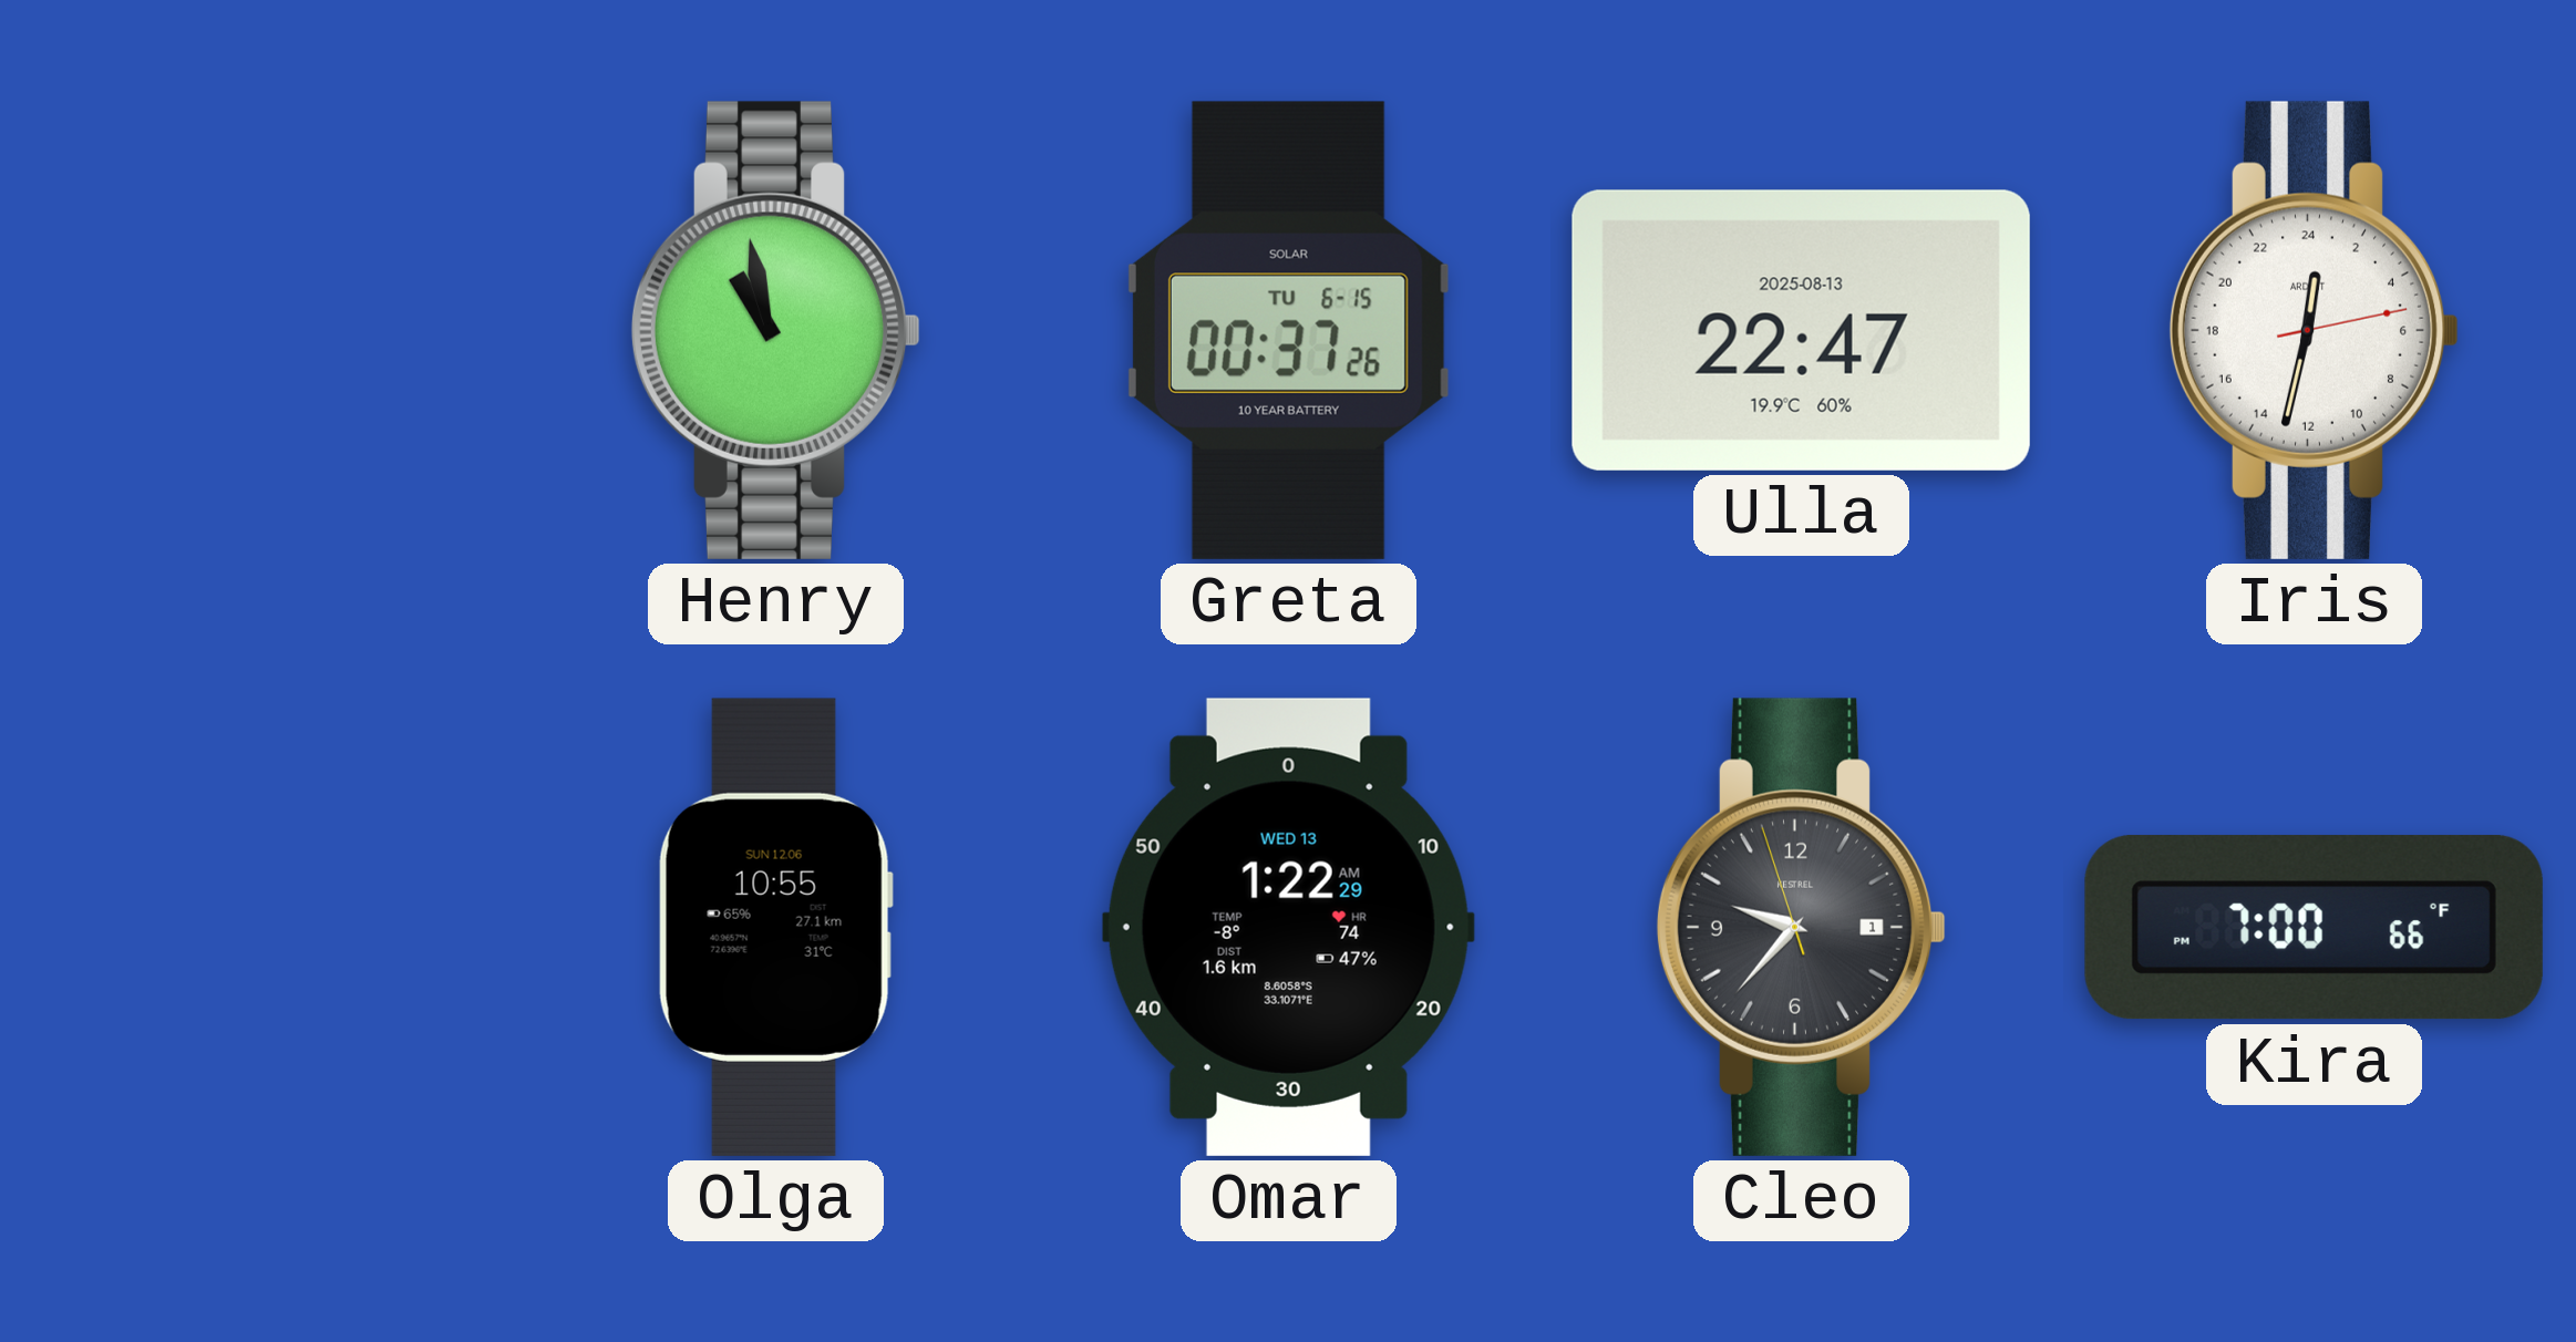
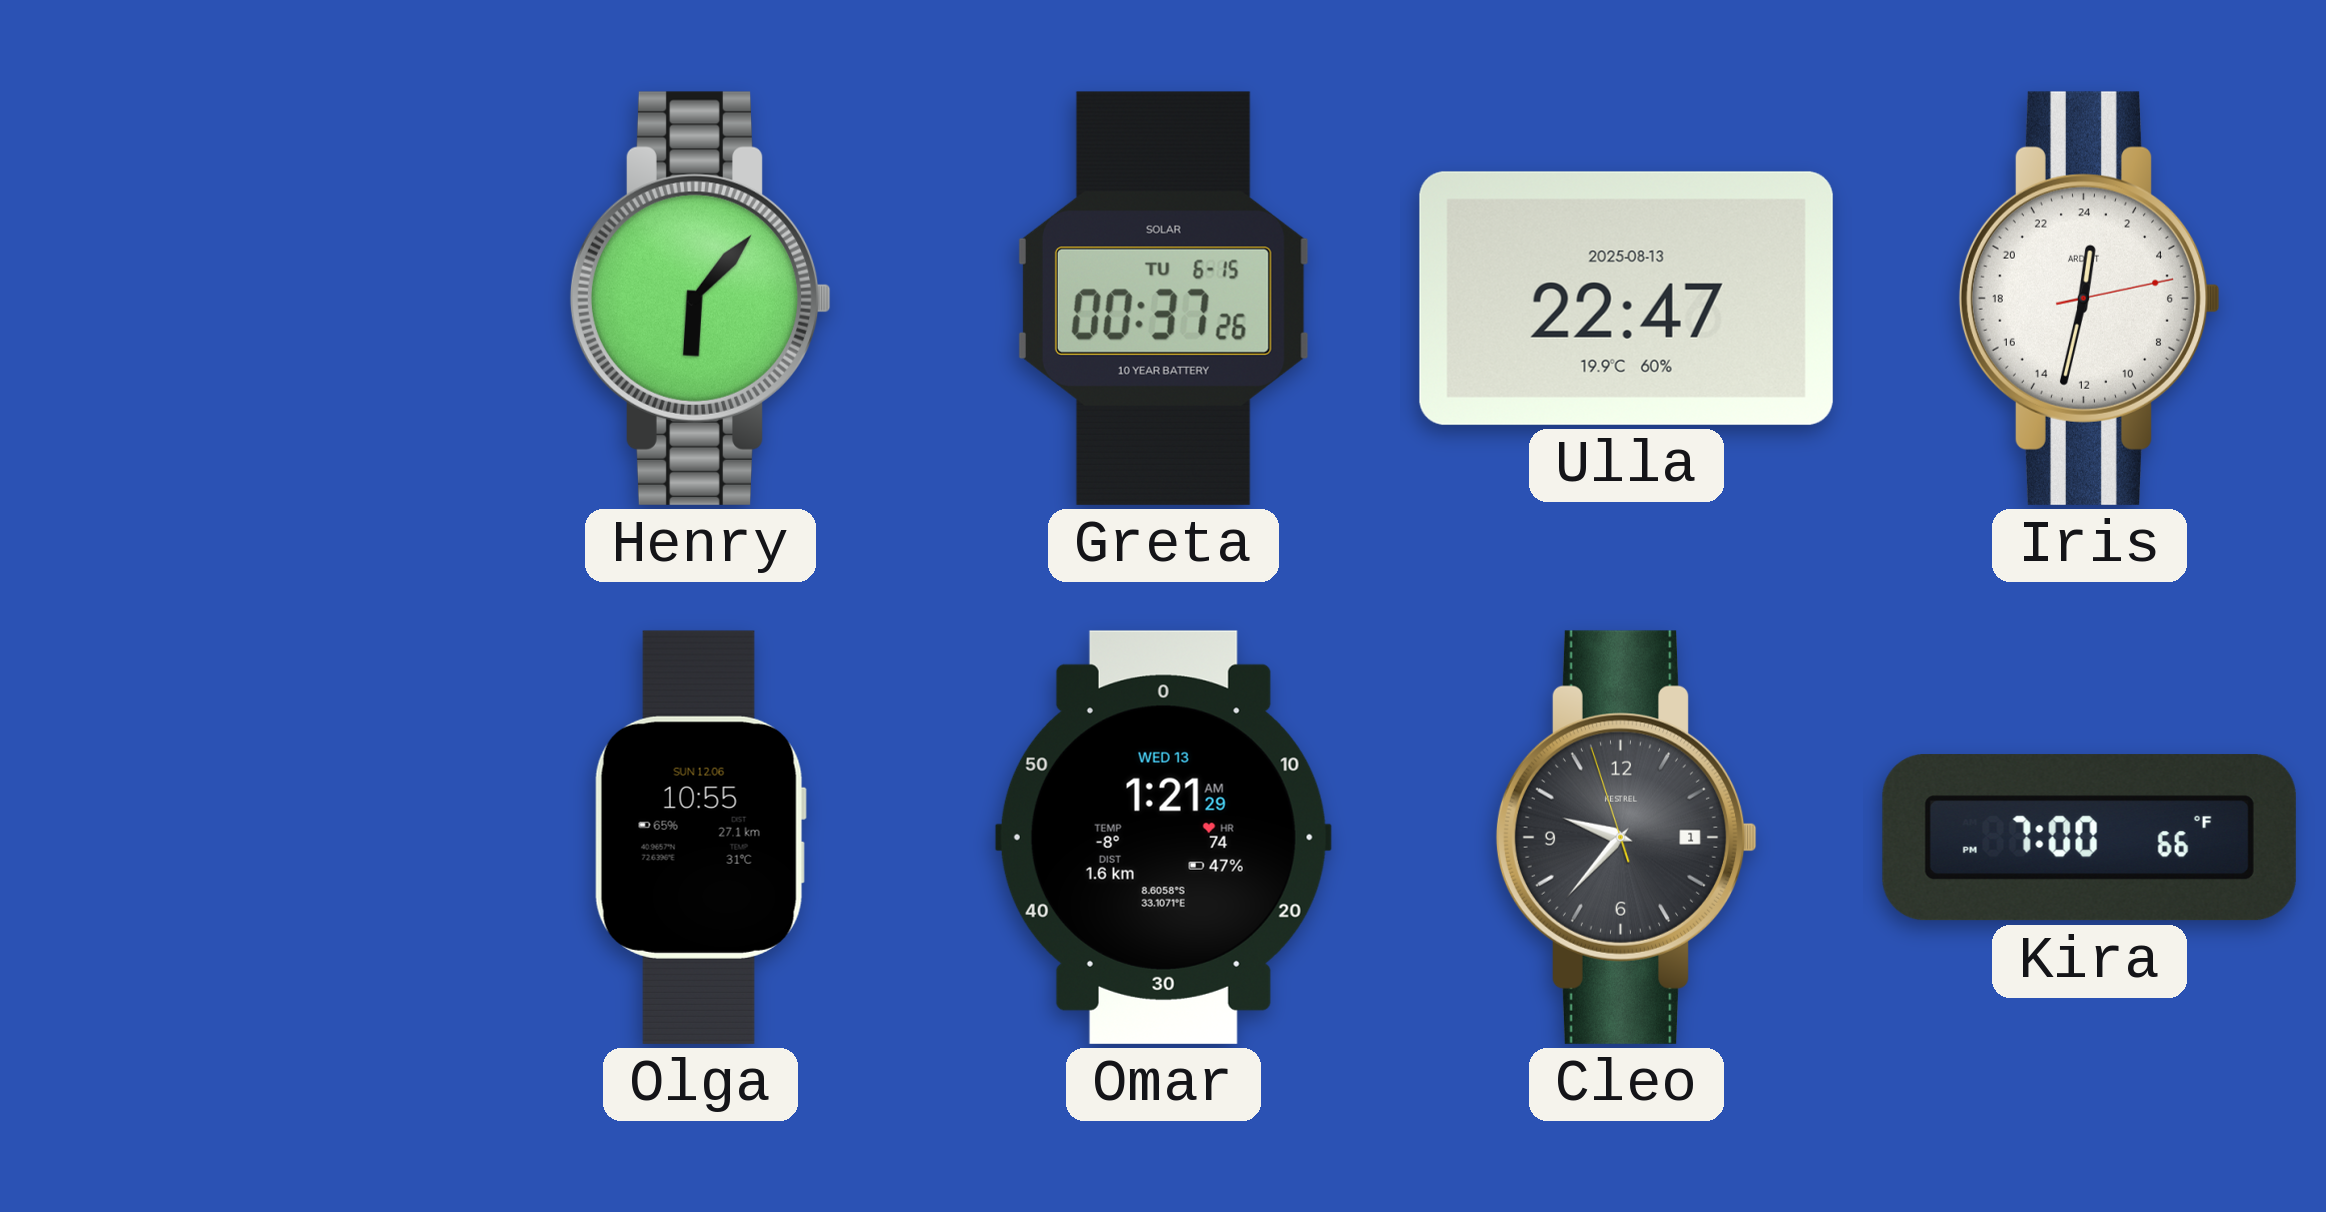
Henry: 10:58 -> 6:07 (701, 298)
Omar: 1:22 -> 1:21 (1163, 837)
